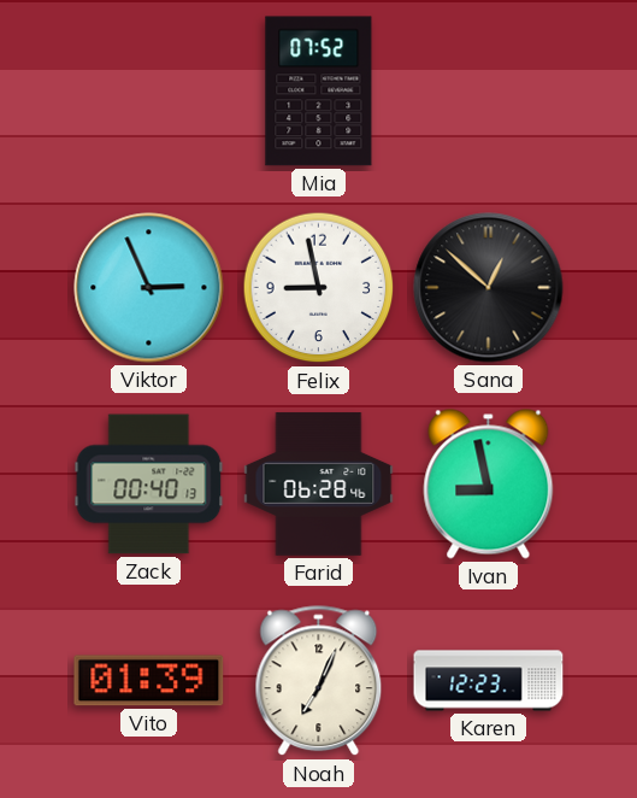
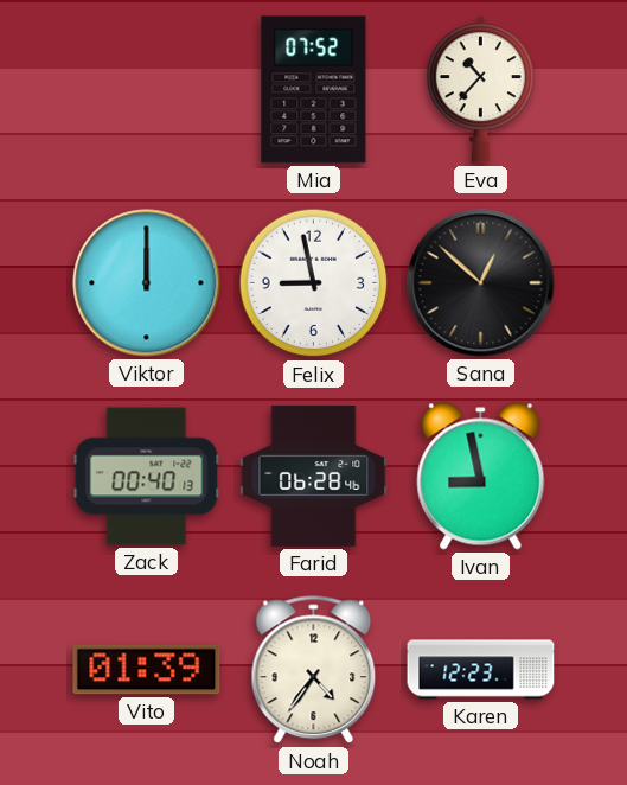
Eva: none -> 10:37 (480, 90)
Viktor: 2:56 -> 12:00 (147, 283)
Noah: 7:04 -> 4:36 (314, 670)
